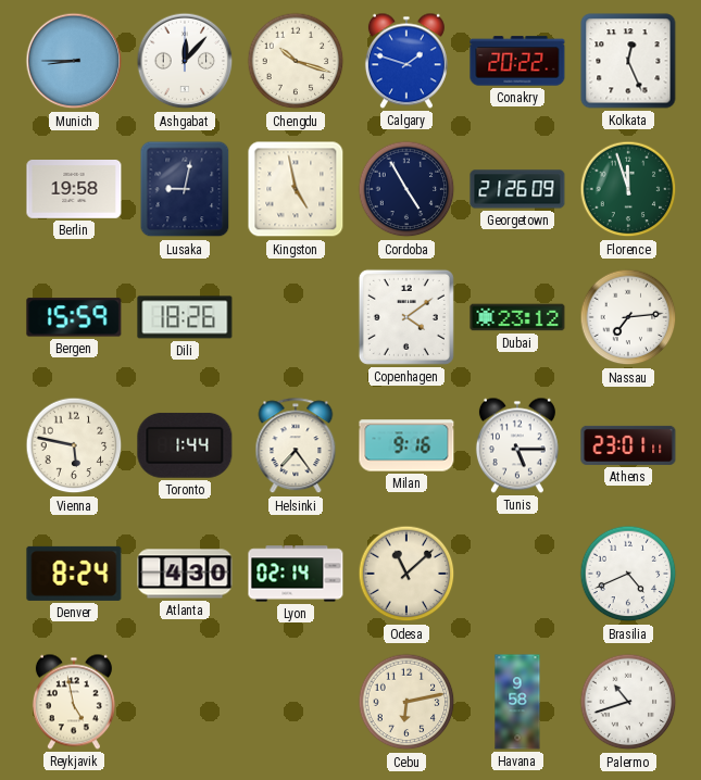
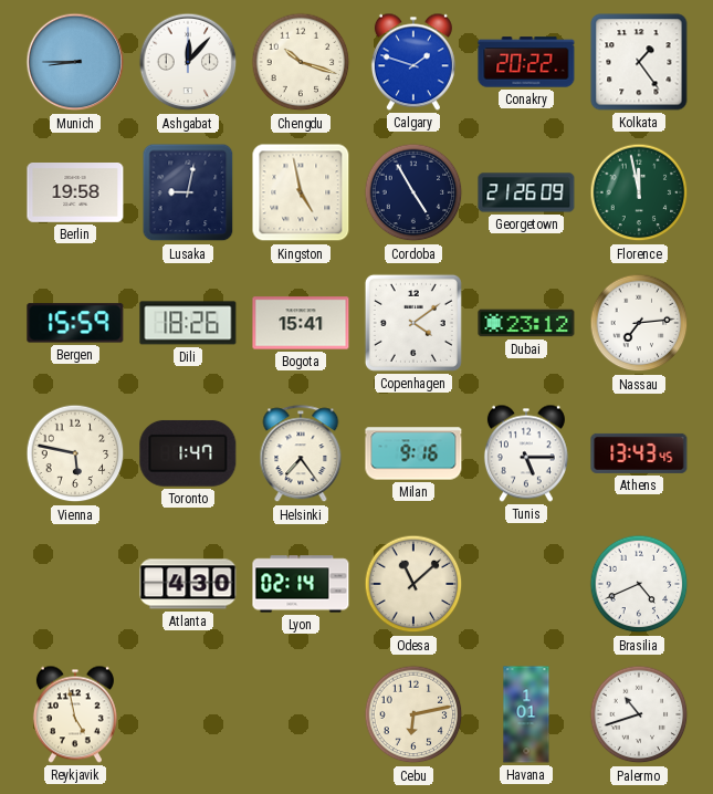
Kolkata: 12:26 -> 1:24 (639, 62)
Florence: 11:57 -> 11:58 (639, 192)
Bogota: none -> 15:41 (301, 323)
Toronto: 1:44 -> 1:47 (188, 453)
Athens: 23:01 -> 13:43 (639, 453)
Denver: 8:24 -> none (74, 574)
Havana: 9:58 -> 1:01 (526, 714)
